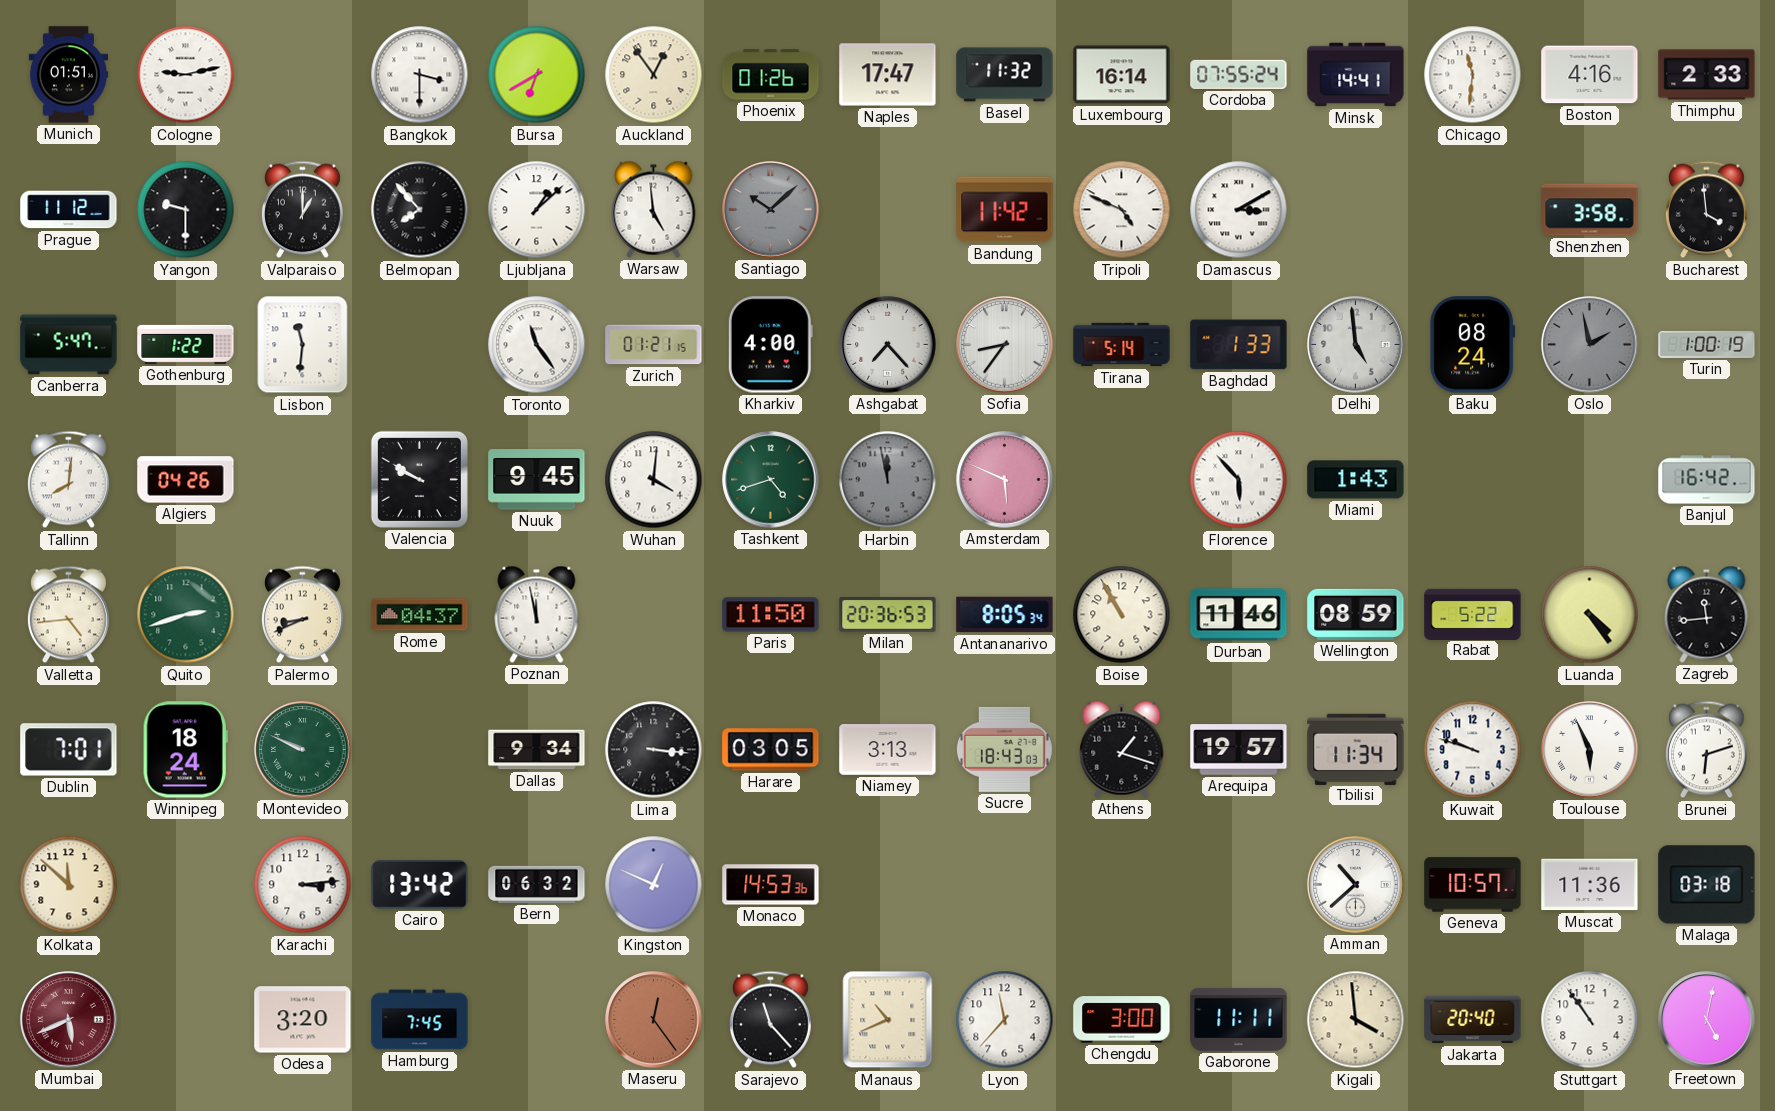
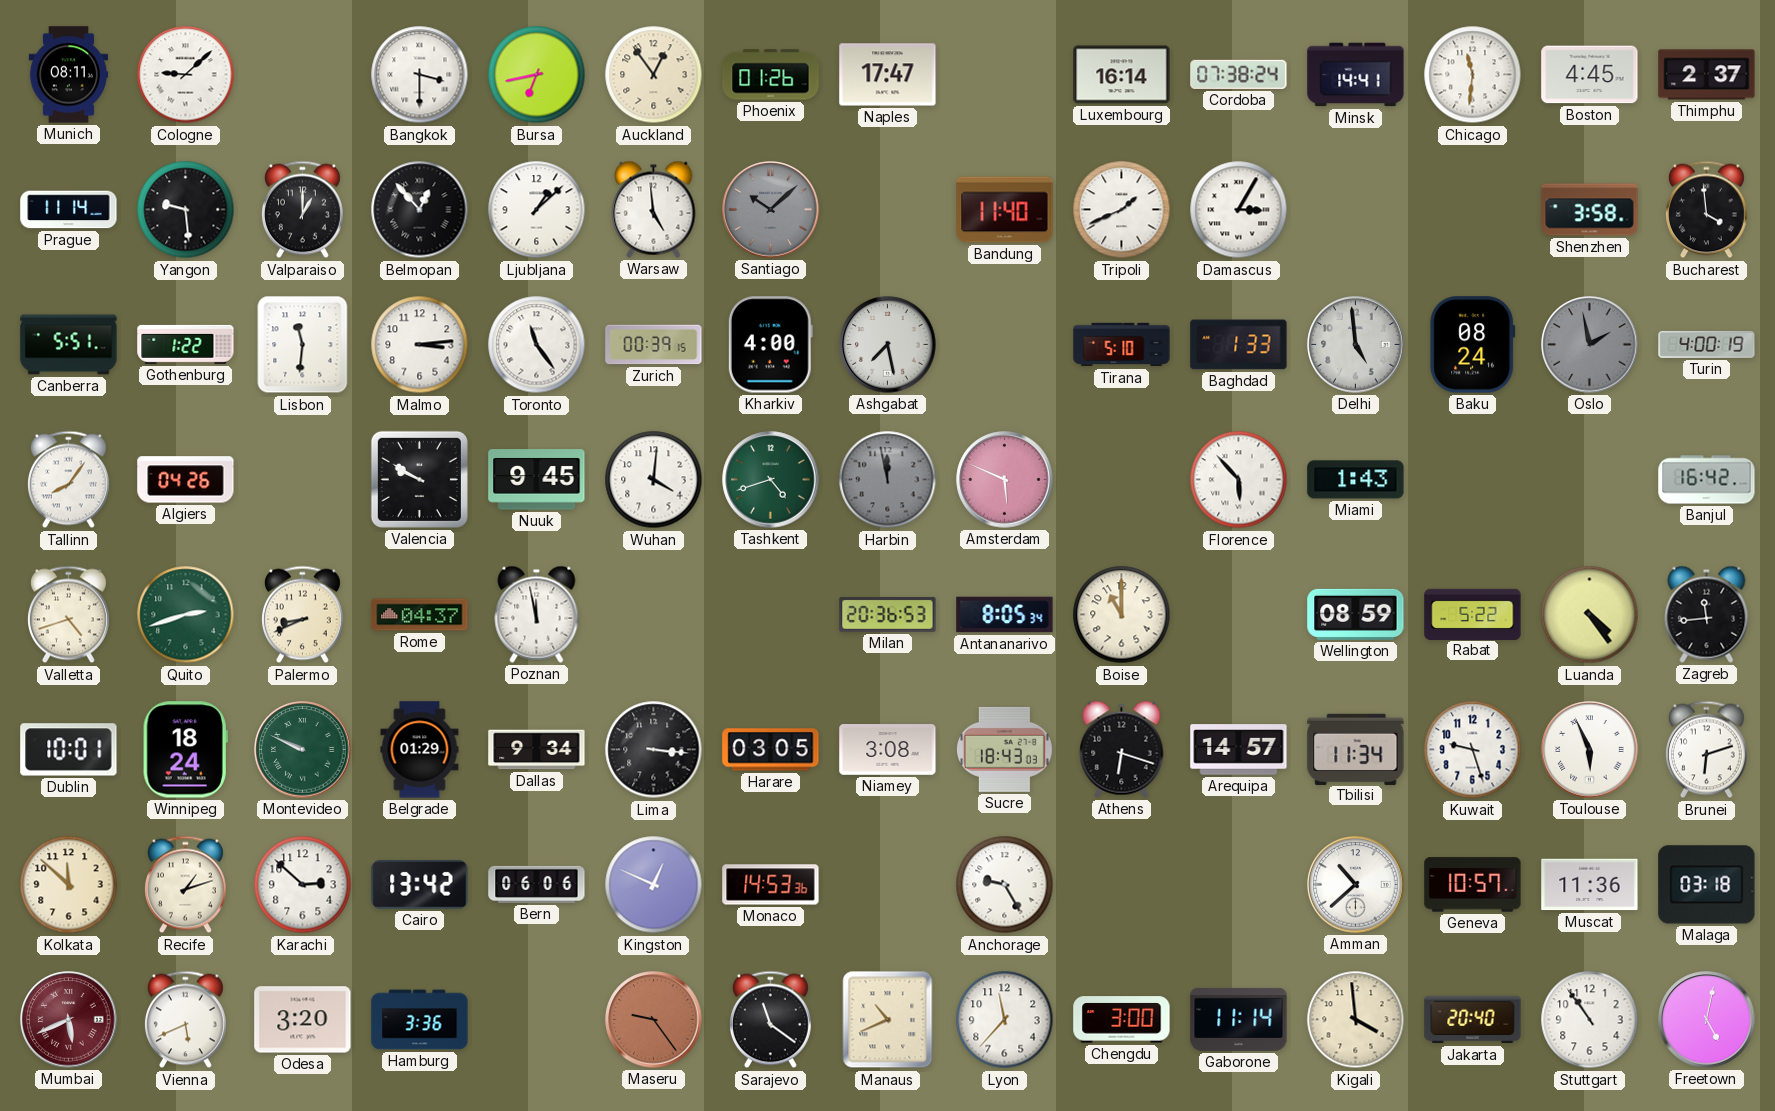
Munich: 01:51 -> 08:11 (68, 75)
Cologne: 9:13 -> 9:08 (186, 75)
Bursa: 6:40 -> 6:43 (537, 75)
Basel: 11:32 -> none (1005, 75)
Cordoba: 07:55 -> 07:38 (1239, 74)
Boston: 4:16 -> 4:45 (1590, 75)
Thimphu: 2:33 -> 2:37 (1707, 75)
Prague: 11:12 -> 11:14 (69, 210)
Yangon: 9:30 -> 9:29 (186, 210)
Belmopan: 7:53 -> 12:53 (420, 210)
Bandung: 11:42 -> 11:40 (1005, 210)
Tripoli: 4:49 -> 1:41 (1122, 210)
Damascus: 3:10 -> 3:05 (1239, 210)
Canberra: 5:47 -> 5:51 (69, 345)
Malmo: none -> 3:14 (420, 345)
Zurich: 01:21 -> 00:39 (654, 345)
Ashgabat: 7:23 -> 7:28 (888, 345)
Sofia: 8:36 -> none (1005, 345)
Tirana: 5:14 -> 5:10 (1122, 345)
Turin: 1:00 -> 4:00 (1707, 344)
Tallinn: 8:01 -> 8:06 (68, 480)
Valletta: 4:44 -> 4:42 (68, 615)
Paris: 11:50 -> none (771, 615)
Boise: 10:55 -> 11:00 (1122, 615)
Durban: 11:46 -> none (1239, 615)
Dublin: 7:01 -> 10:01 (69, 750)
Belgrade: none -> 01:29 (420, 750)
Niamey: 3:13 -> 3:08 (888, 750)
Athens: 1:18 -> 6:18 (1122, 749)
Arequipa: 19:57 -> 14:57 (1239, 750)
Kuwait: 9:48 -> 9:27 (1473, 750)
Recife: none -> 1:12 (185, 885)
Karachi: 3:14 -> 2:52 (303, 885)
Bern: 06:32 -> 06:06 (537, 884)
Anchorage: none -> 9:25 (1005, 885)
Vienna: none -> 5:41 (185, 1020)
Hamburg: 7:45 -> 3:36 (420, 1020)
Maseru: 12:24 -> 9:24 (654, 1020)
Sarajevo: 11:23 -> 11:21 (770, 1020)
Gaborone: 11:11 -> 11:14 (1239, 1019)
